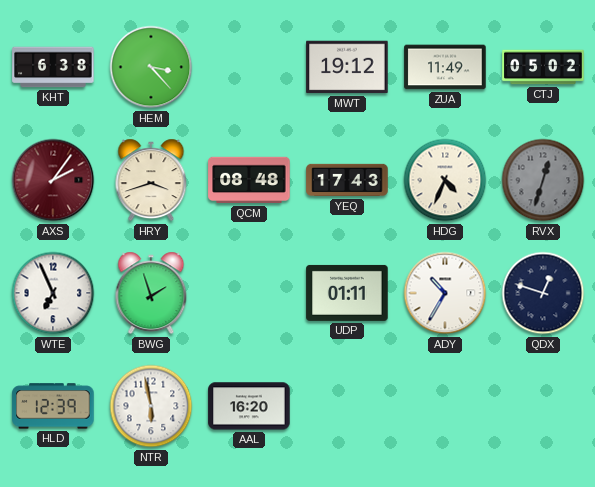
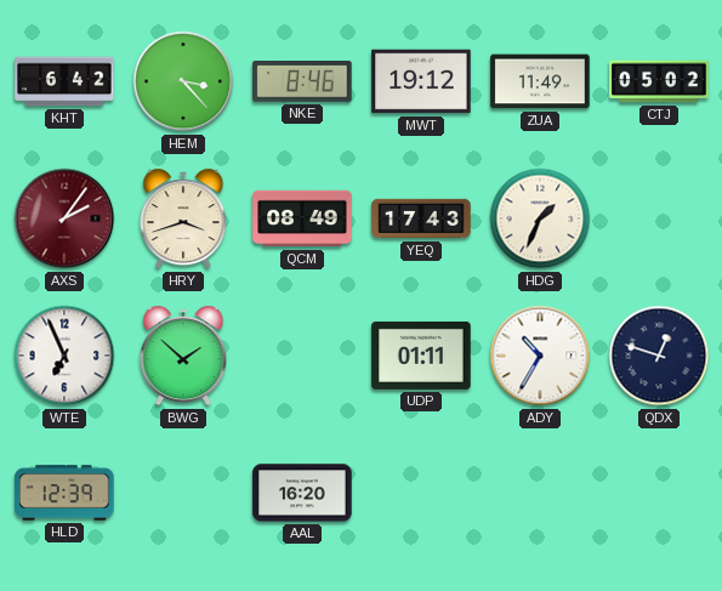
KHT: 6:38 -> 6:42 (64, 81)
NKE: none -> 8:46 (302, 81)
QCM: 08:48 -> 08:49 (302, 218)
HDG: 4:34 -> 1:34 (540, 218)
RVX: 12:33 -> none (543, 180)
BWG: 1:57 -> 1:52 (183, 356)
NTR: 5:58 -> none (151, 406)
